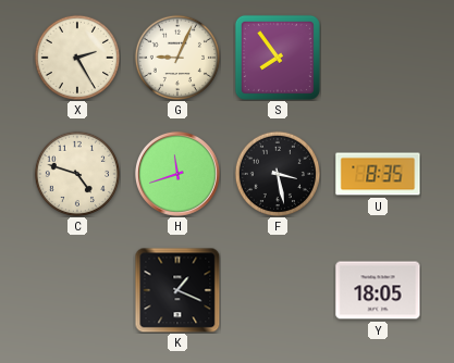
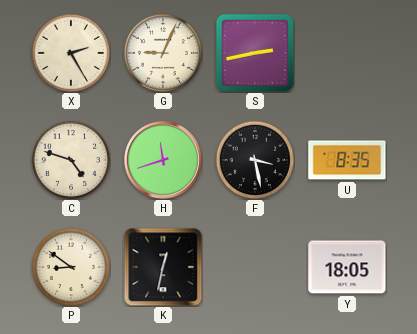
S: 7:54 -> 2:43 (255, 53)
P: none -> 8:51 (70, 266)
K: 1:19 -> 12:32 (163, 267)
